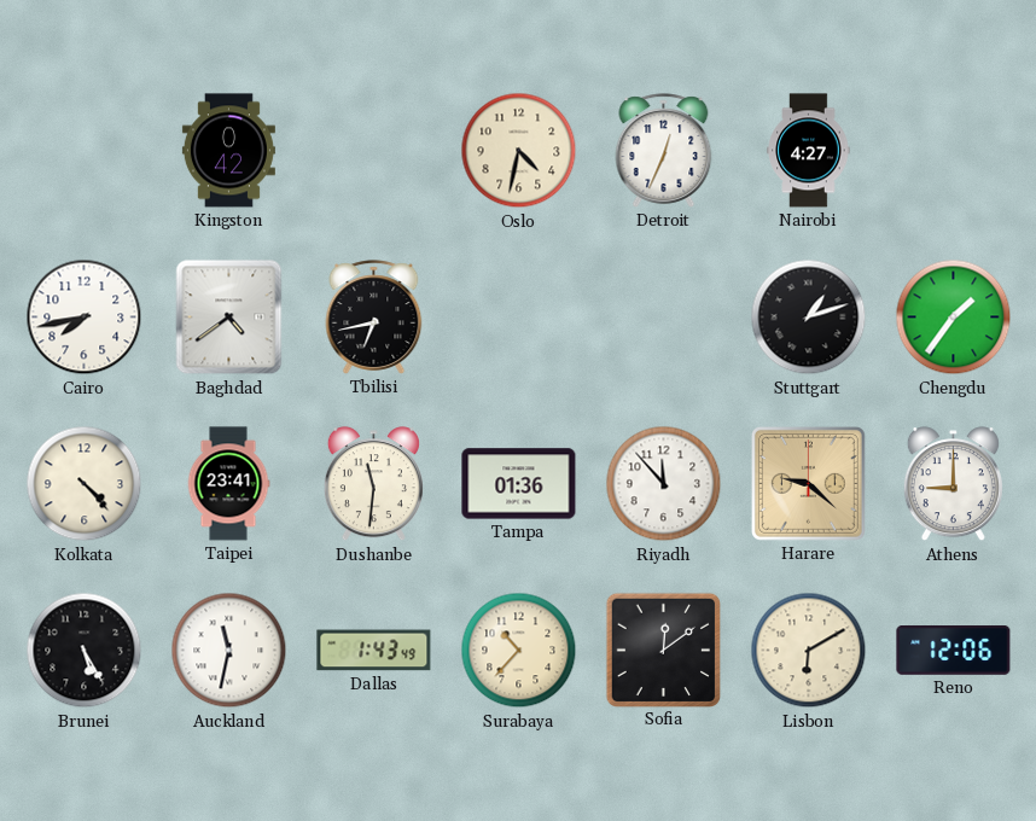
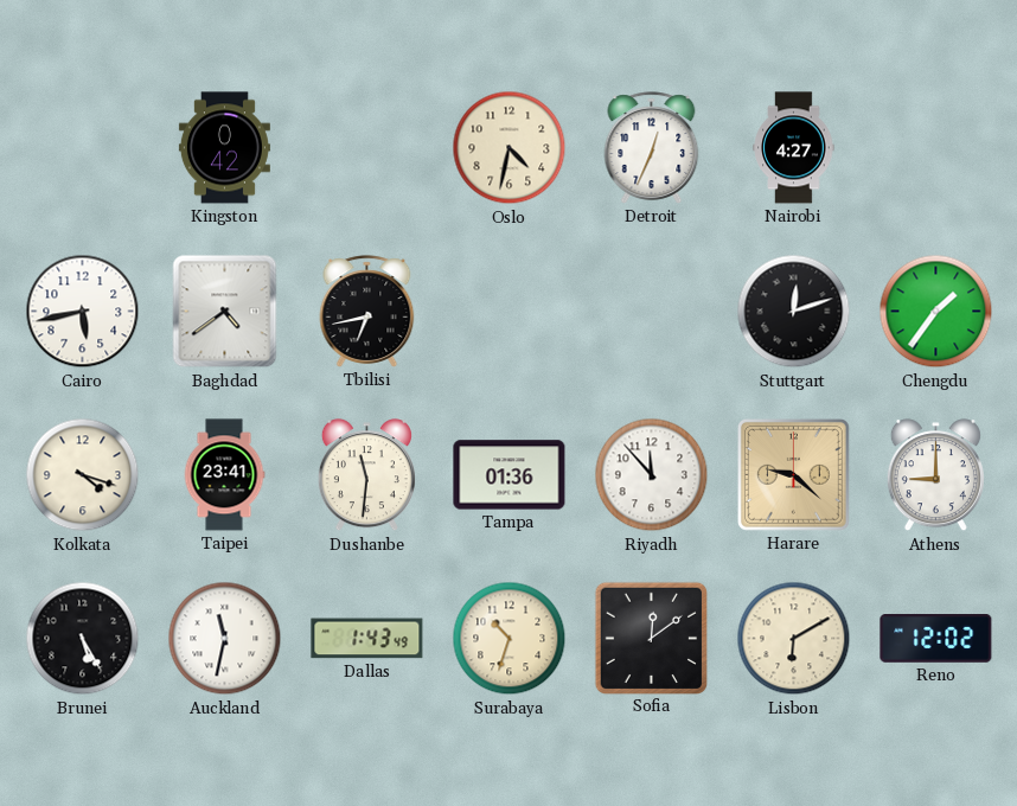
Cairo: 7:43 -> 5:43 (83, 312)
Stuttgart: 1:12 -> 12:12 (794, 312)
Kolkata: 4:23 -> 4:18 (83, 475)
Surabaya: 10:37 -> 10:33 (510, 639)
Reno: 12:06 -> 12:02 (936, 639)
